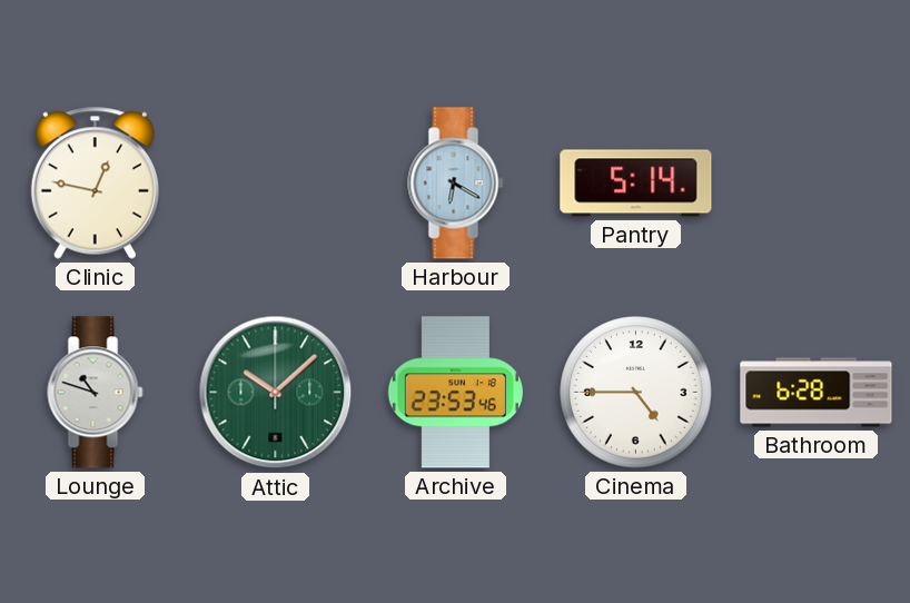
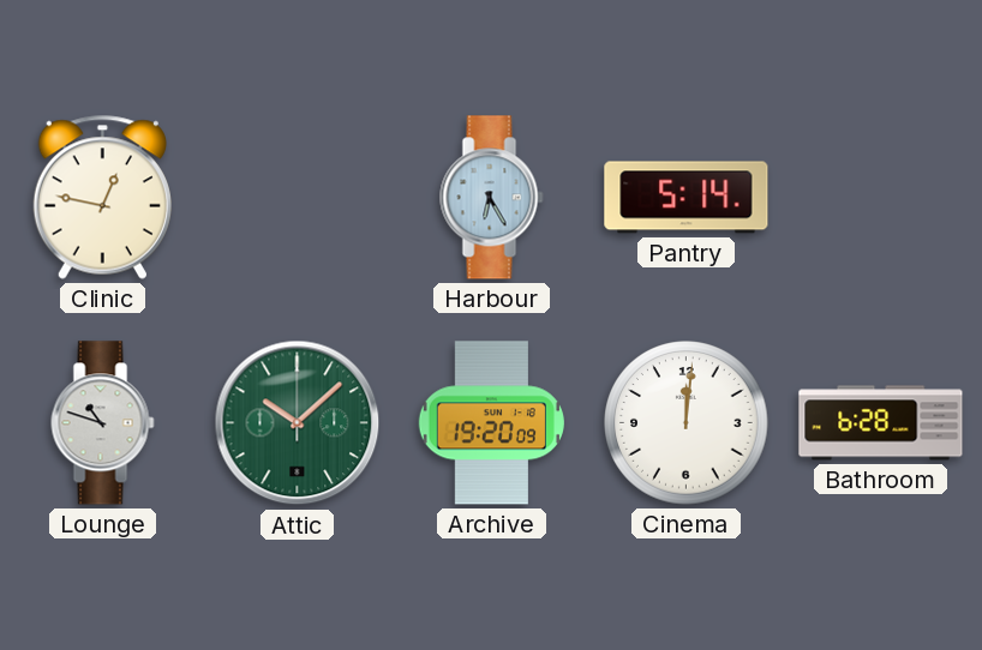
Harbour: 6:20 -> 6:25 (492, 198)
Archive: 23:53 -> 19:20 (491, 423)
Cinema: 4:45 -> 12:01 (687, 423)
